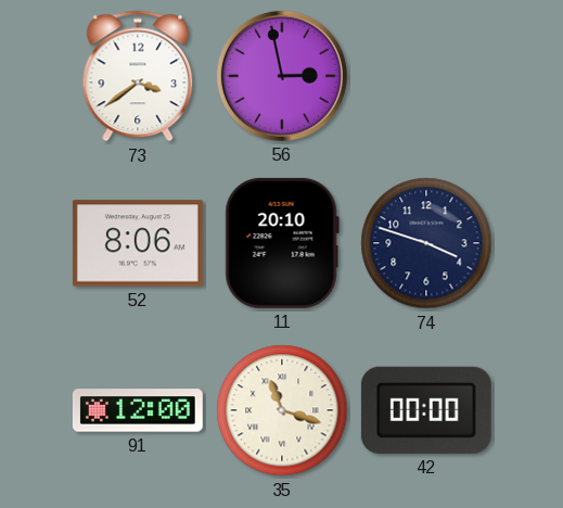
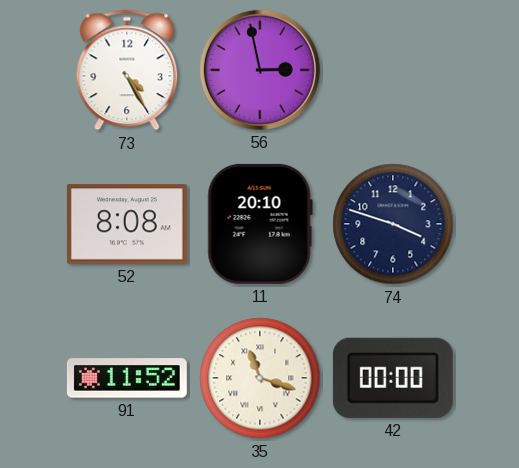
73: 3:39 -> 4:25 (127, 70)
52: 8:06 -> 8:08 (127, 224)
91: 12:00 -> 11:52 (127, 378)
